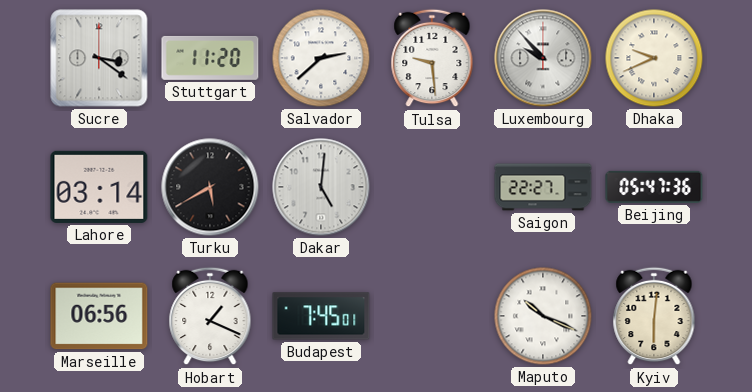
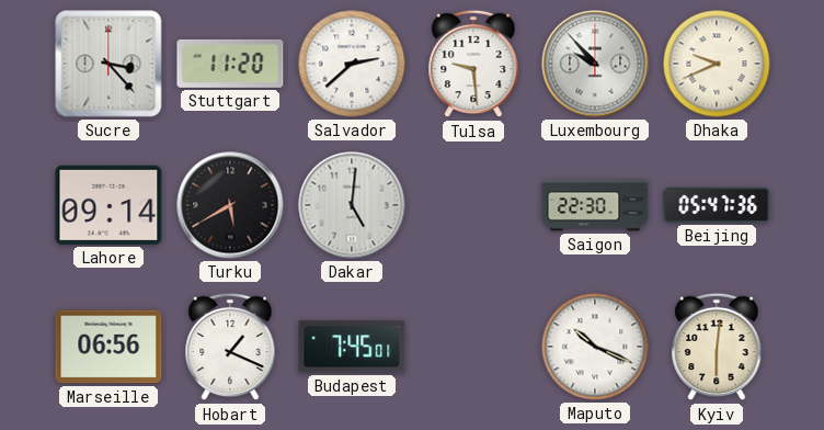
Sucre: 3:21 -> 3:23 (108, 64)
Lahore: 03:14 -> 09:14 (108, 205)
Saigon: 22:27 -> 22:30 (595, 205)
